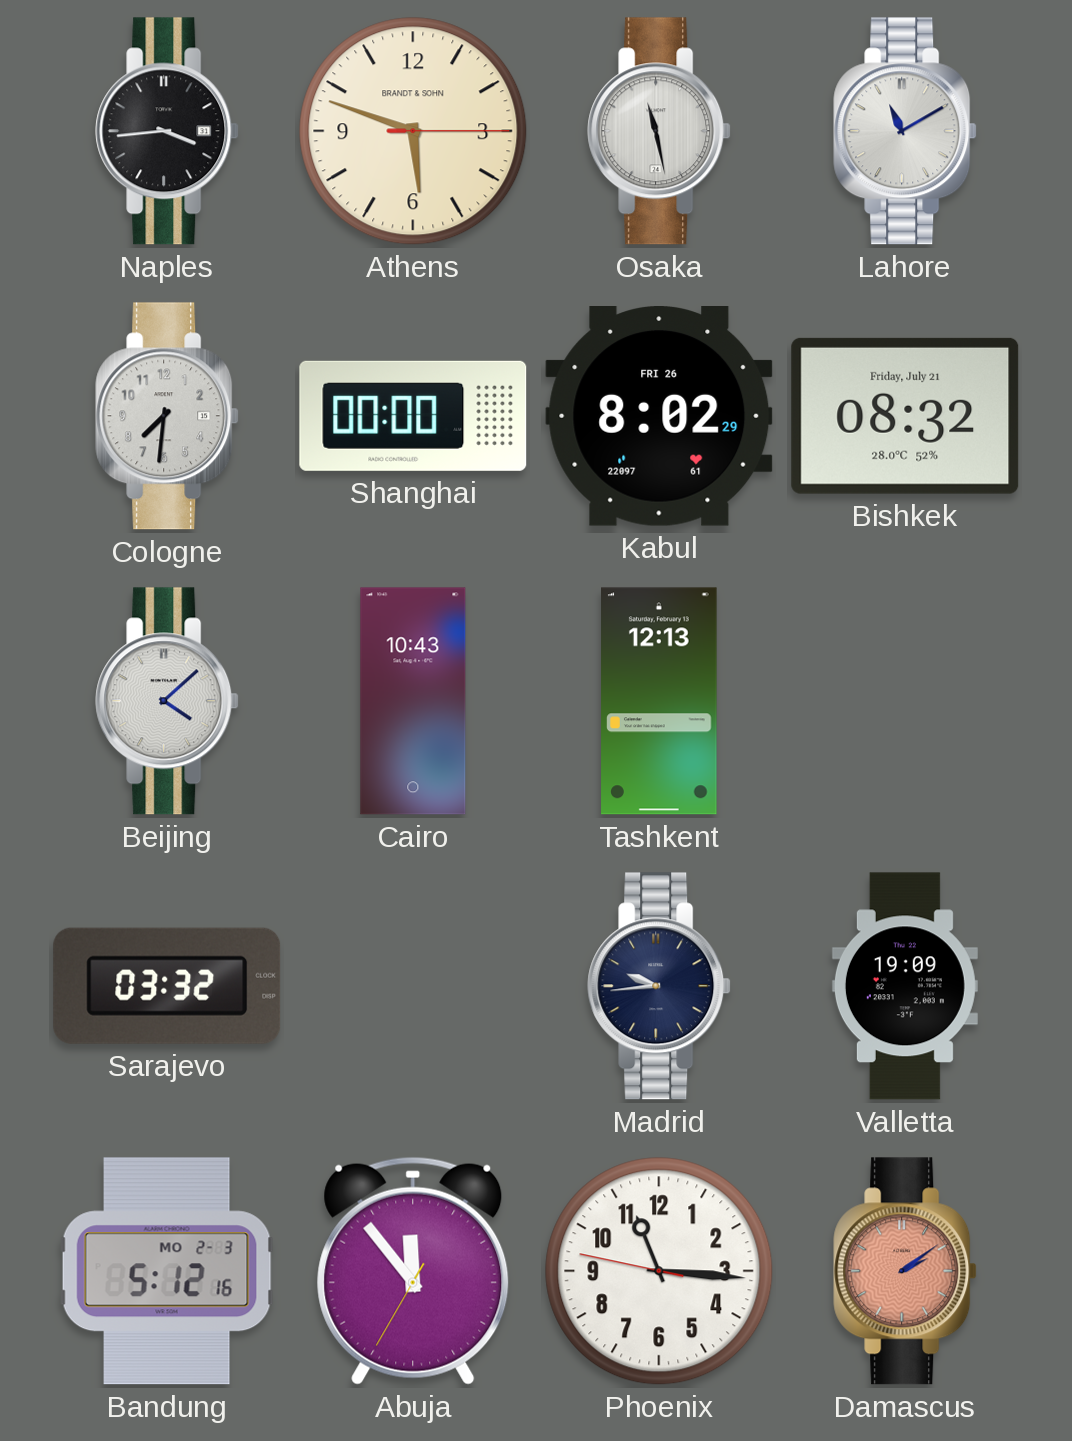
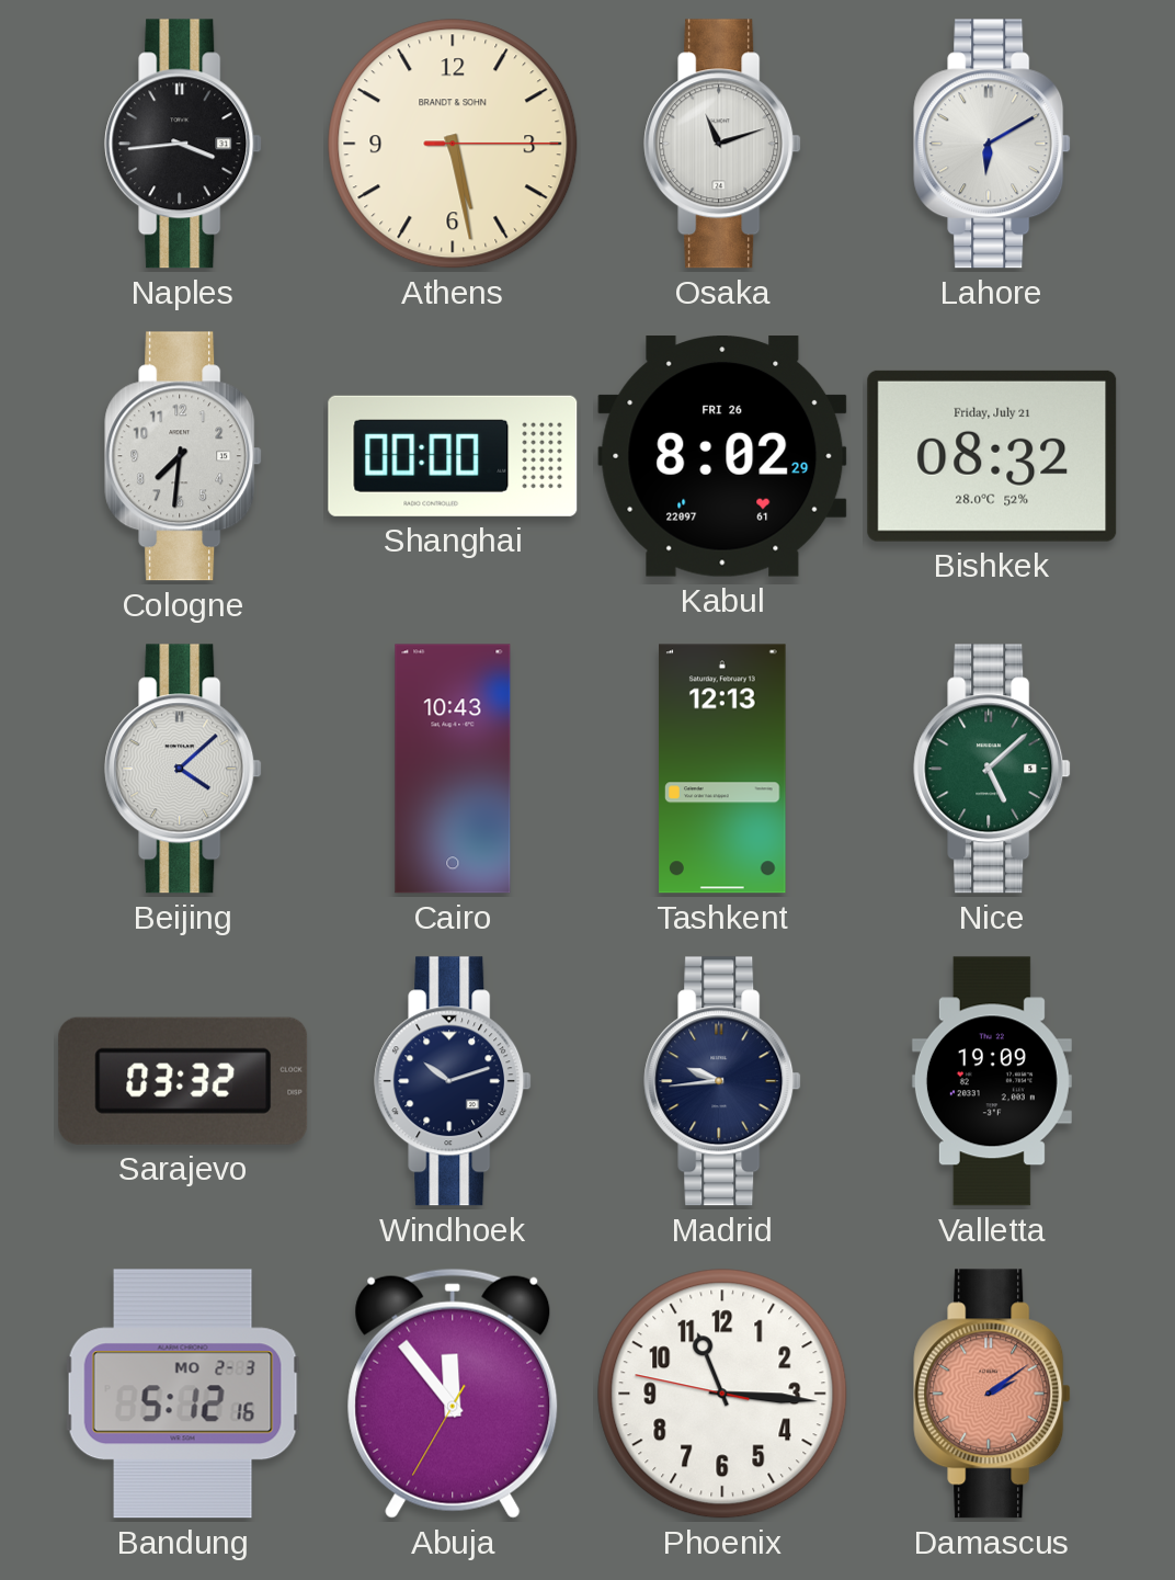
Athens: 5:48 -> 5:28 (453, 144)
Osaka: 11:28 -> 11:12 (722, 144)
Lahore: 11:10 -> 6:10 (992, 144)
Nice: none -> 5:08 (992, 769)
Windhoek: none -> 10:12 (453, 1081)
